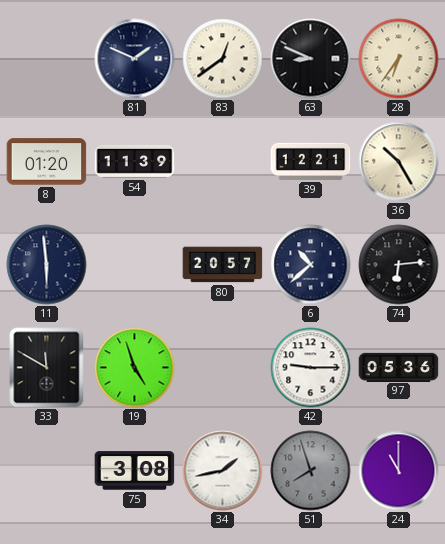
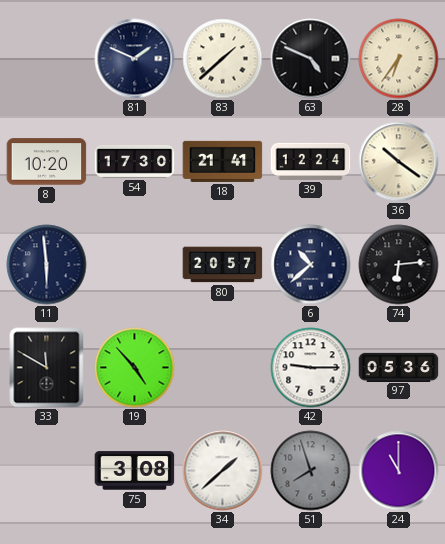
83: 12:39 -> 1:38 (223, 59)
63: 8:49 -> 4:49 (311, 59)
8: 01:20 -> 10:20 (47, 162)
54: 11:39 -> 17:30 (135, 161)
18: none -> 21:41 (223, 161)
39: 12:21 -> 12:24 (311, 161)
36: 10:25 -> 10:21 (399, 162)
19: 4:57 -> 4:53 (135, 368)
34: 1:43 -> 1:38 (223, 471)
